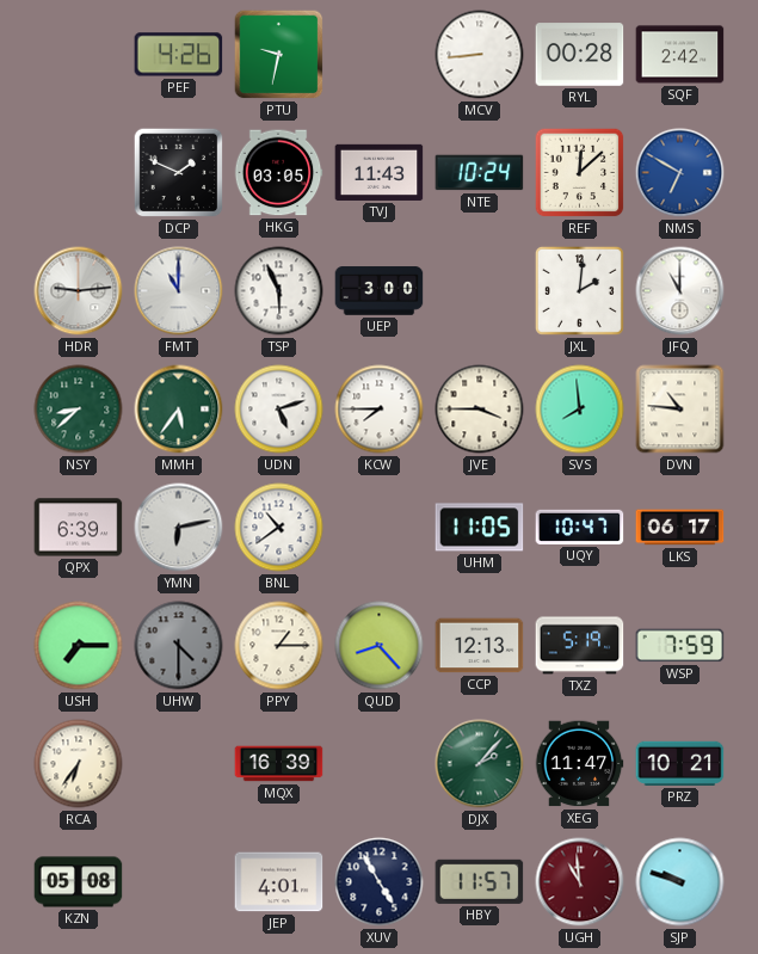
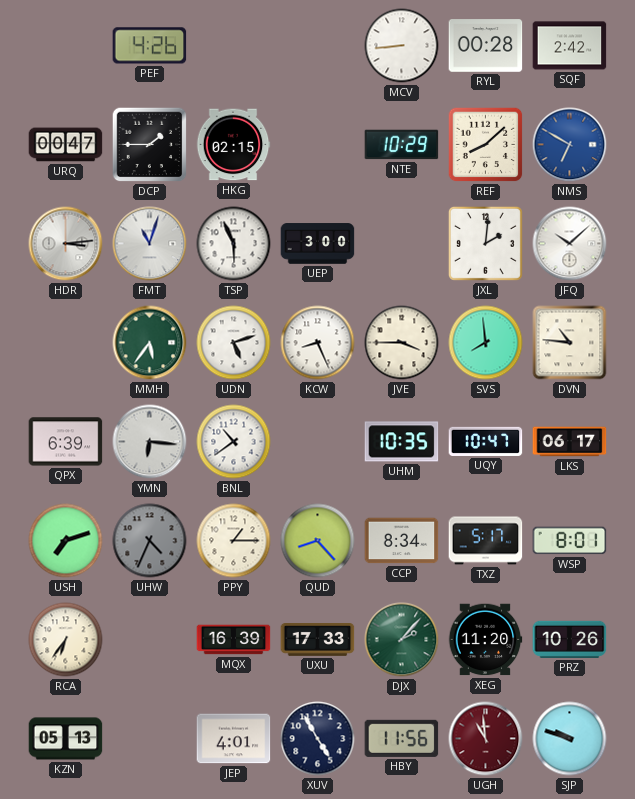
PTU: 9:32 -> none (279, 55)
URQ: none -> 00:47 (66, 145)
DCP: 1:49 -> 1:45 (150, 145)
HKG: 03:05 -> 02:15 (233, 145)
TVJ: 11:43 -> none (380, 172)
NTE: 10:24 -> 10:29 (402, 145)
REF: 12:08 -> 8:08 (486, 145)
HDR: 9:14 -> 3:14 (66, 244)
FMT: 11:00 -> 11:03 (150, 244)
JFQ: 11:00 -> 10:08 (570, 244)
NSY: 8:38 -> none (79, 410)
KCW: 7:45 -> 8:26 (318, 343)
YMN: 6:13 -> 6:16 (150, 442)
UHM: 11:05 -> 10:35 (402, 442)
USH: 7:15 -> 7:12 (66, 541)
UHW: 4:30 -> 4:34 (150, 541)
CCP: 12:13 -> 8:34 (402, 541)
TXZ: 5:19 -> 5:17 (486, 541)
WSP: 7:59 -> 8:01 (570, 541)
UXU: none -> 17:33 (318, 640)
XEG: 11:47 -> 11:20 (485, 640)
PRZ: 10:21 -> 10:26 (570, 639)
KZN: 05:08 -> 05:13 (66, 739)
HBY: 11:57 -> 11:56 (402, 738)
